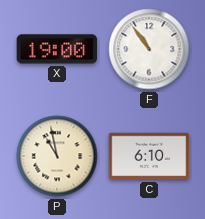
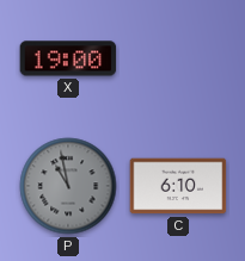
F: 10:54 -> none (149, 49)
P dial: cream -> grey (68, 186)
